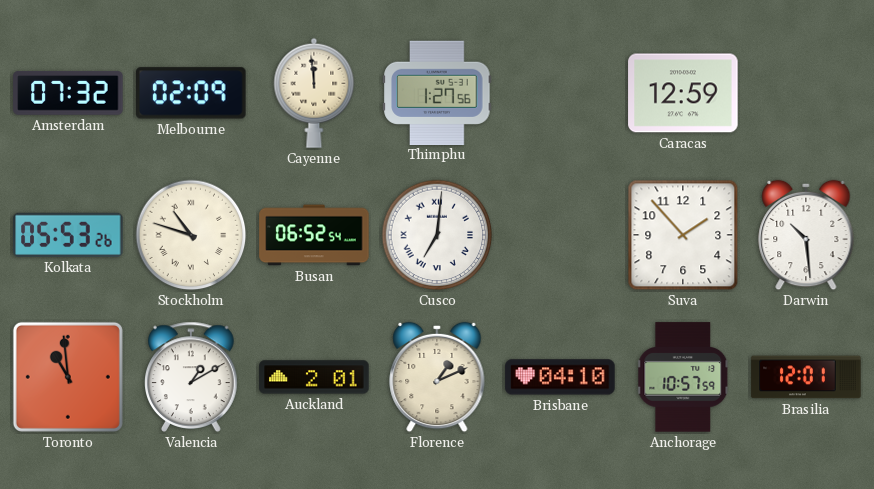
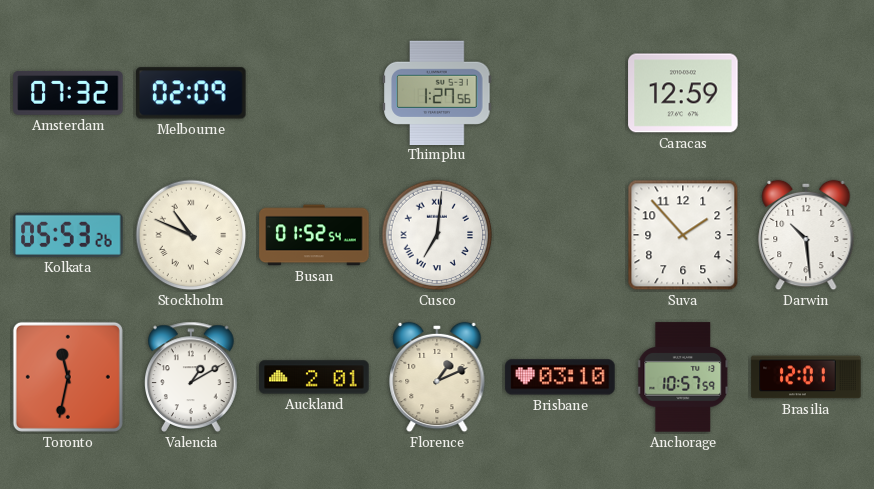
Cayenne: 11:59 -> none (314, 93)
Stockholm: 10:48 -> 10:49 (191, 235)
Busan: 06:52 -> 01:52 (314, 235)
Toronto: 10:59 -> 11:32 (68, 377)
Brisbane: 04:10 -> 03:10 (560, 377)
